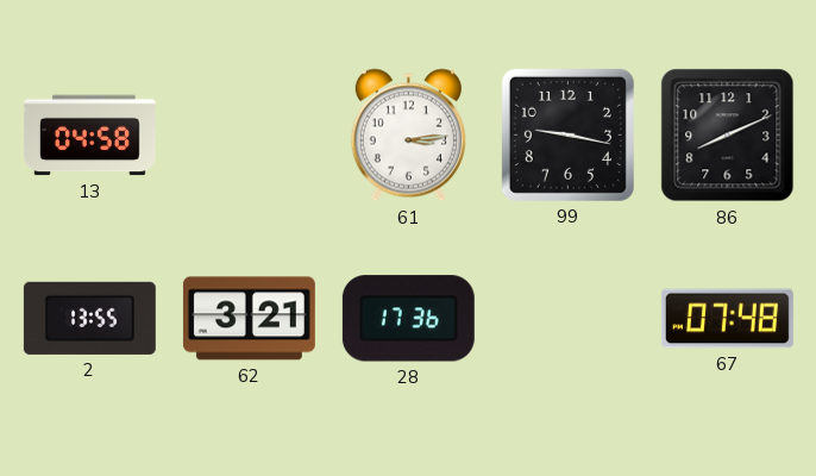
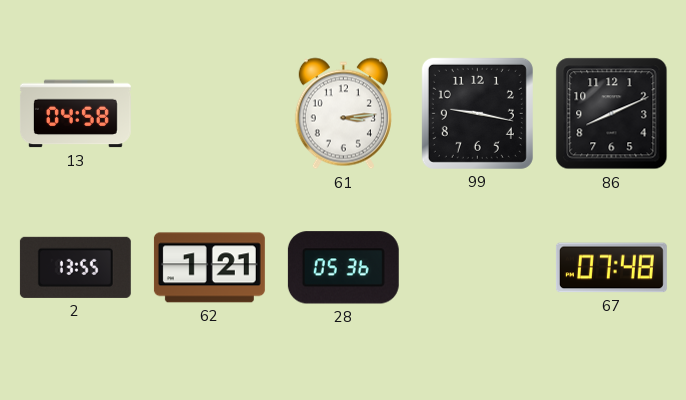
62: 3:21 -> 1:21 (209, 268)
28: 17:36 -> 05:36 (343, 268)
